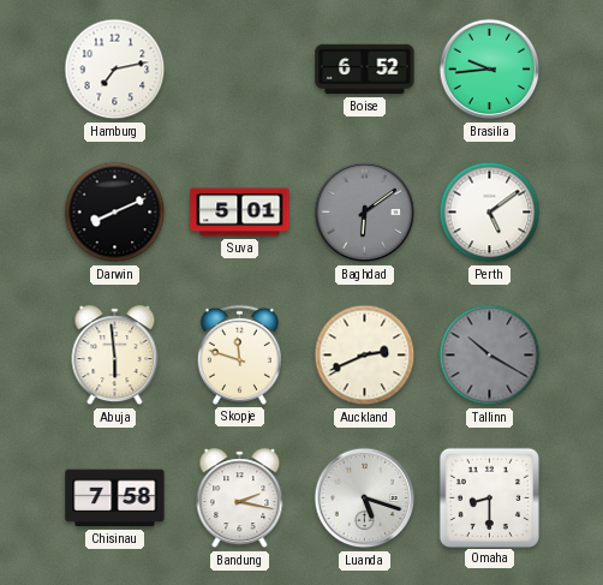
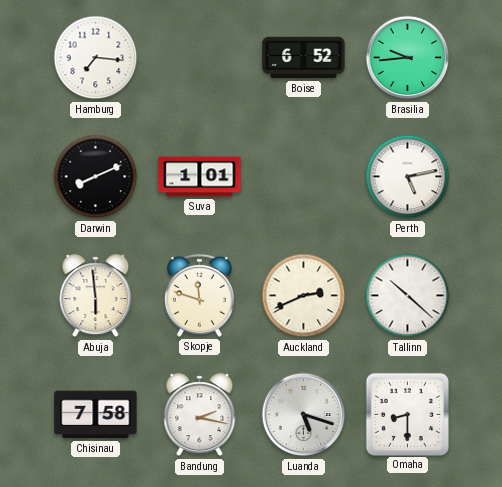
Hamburg: 7:13 -> 7:16 (96, 58)
Suva: 5:01 -> 1:01 (200, 177)
Baghdad: 6:09 -> none (365, 213)
Perth: 5:09 -> 5:13 (408, 177)
Tallinn: 10:20 -> 10:22 (408, 296)
Tallinn dial: grey -> white (408, 296)
